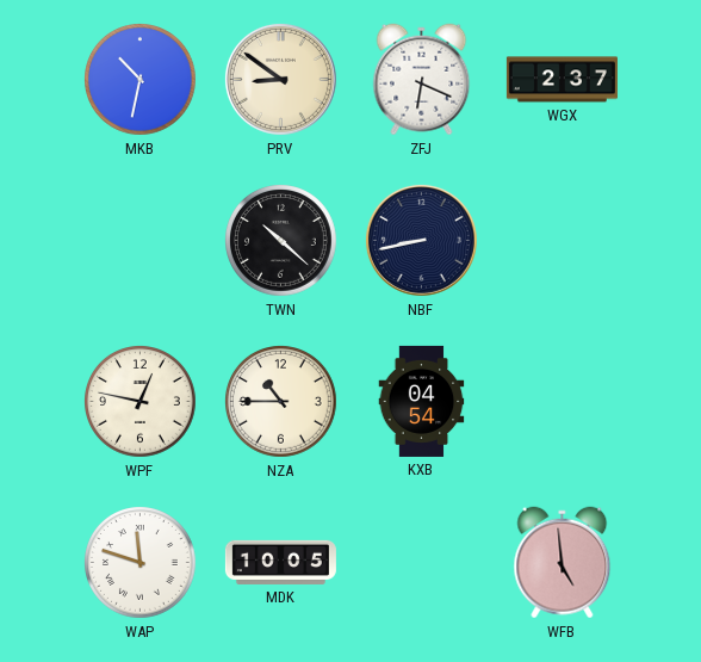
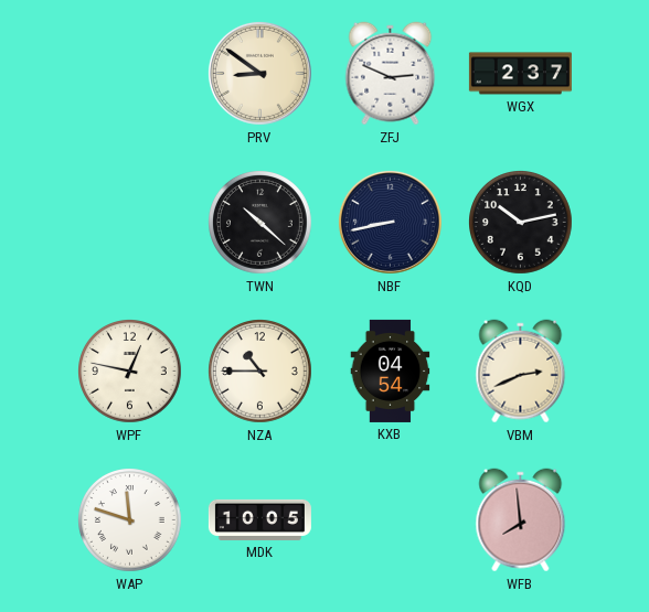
MKB: 10:32 -> none (141, 80)
ZFJ: 6:19 -> 2:49 (391, 74)
KQD: none -> 10:13 (521, 223)
VBM: none -> 2:41 (521, 372)
WFB: 4:59 -> 7:59 (521, 520)
